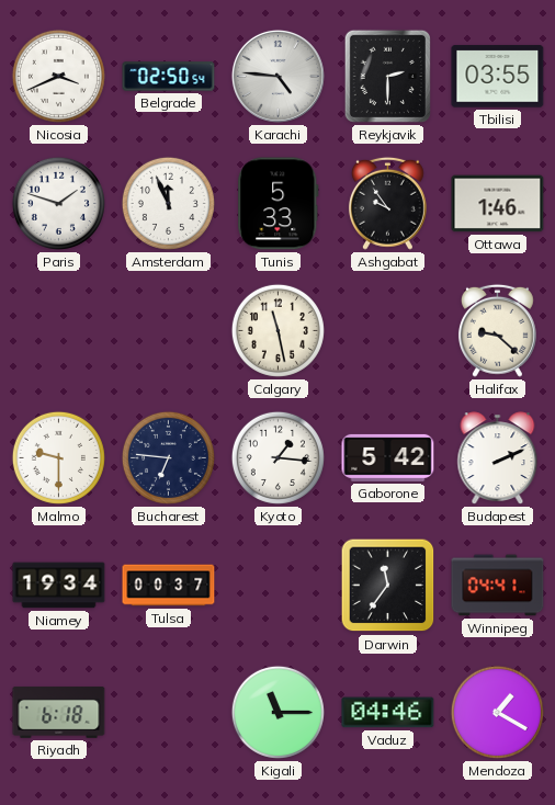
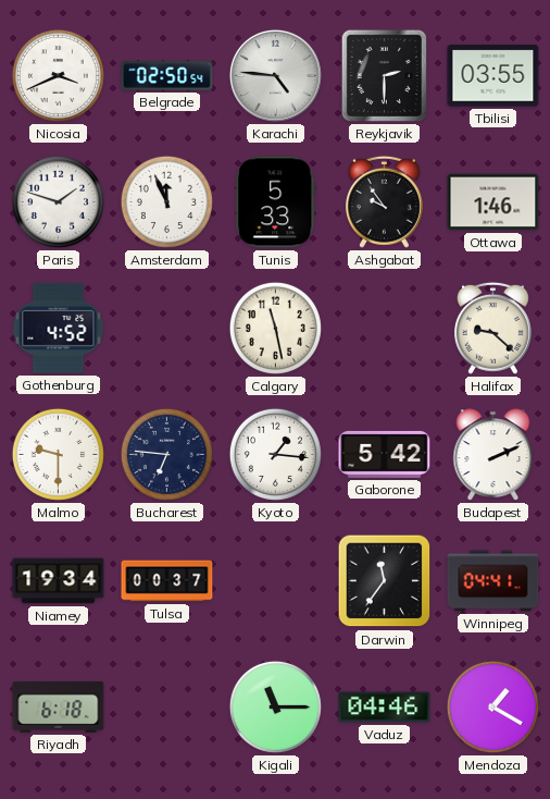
Gothenburg: none -> 4:52 (59, 328)
